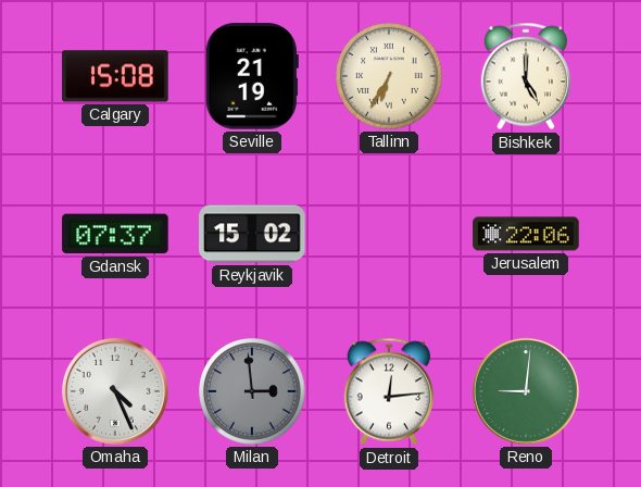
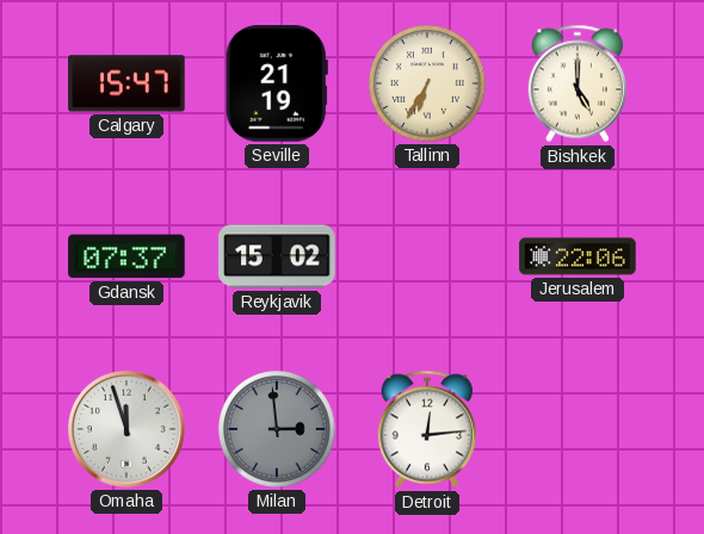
Calgary: 15:08 -> 15:47 (126, 83)
Omaha: 4:26 -> 11:57 (126, 429)
Reno: 9:01 -> none (526, 391)
